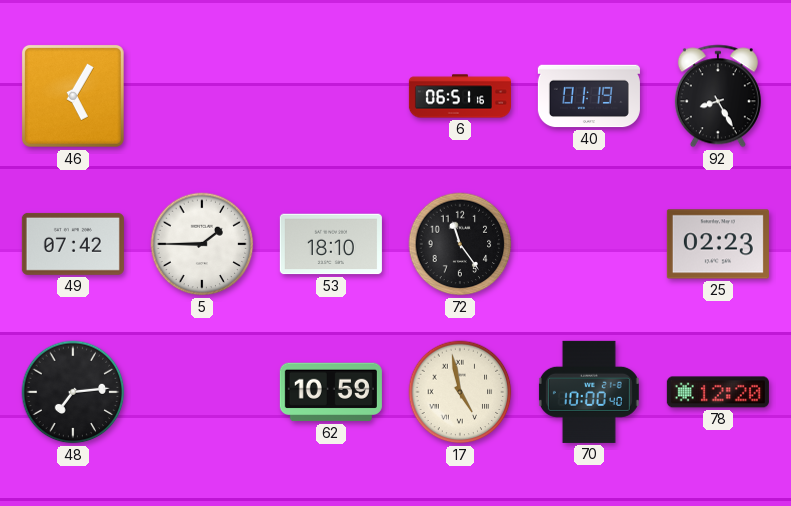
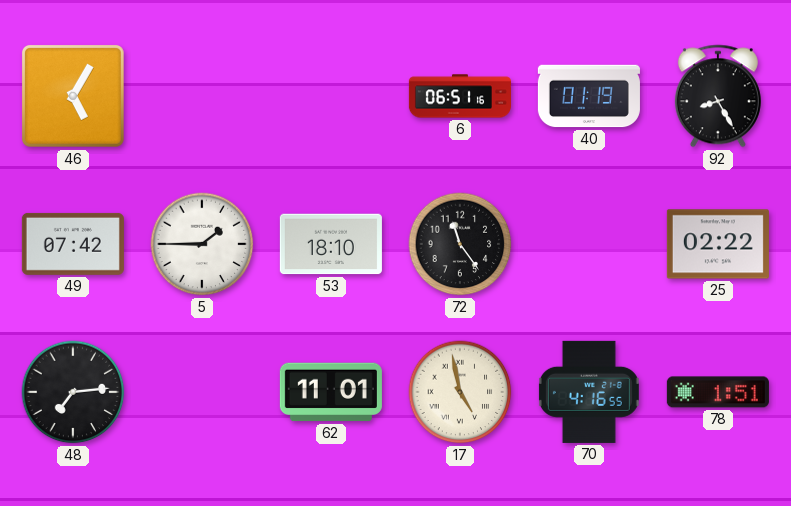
25: 02:23 -> 02:22 (718, 244)
62: 10:59 -> 11:01 (331, 392)
70: 10:00 -> 4:16 (589, 392)
78: 12:20 -> 1:51 (718, 392)
